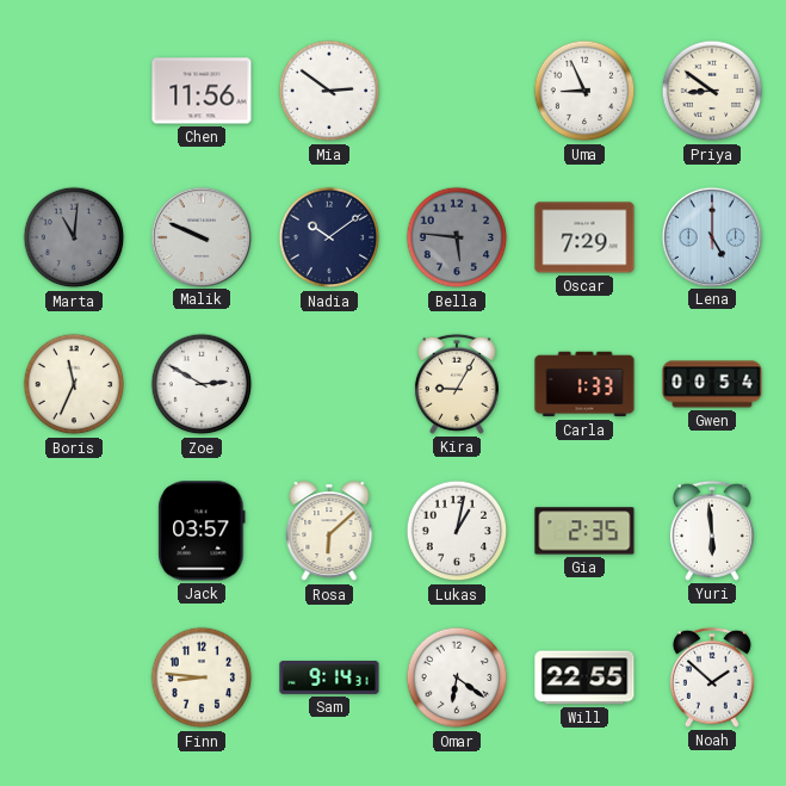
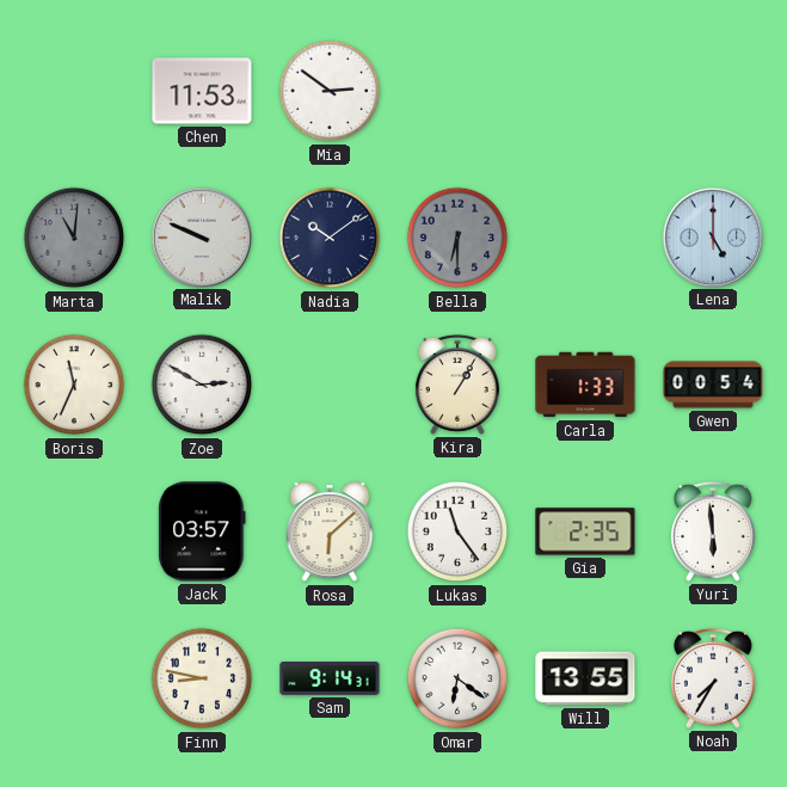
Chen: 11:56 -> 11:53 (202, 91)
Uma: 8:56 -> none (584, 91)
Priya: 8:51 -> none (712, 91)
Bella: 5:46 -> 6:30 (457, 238)
Oscar: 7:29 -> none (584, 237)
Kira: 9:05 -> 1:05 (457, 385)
Lukas: 1:02 -> 11:24 (457, 531)
Finn: 8:46 -> 8:47 (202, 678)
Will: 22:55 -> 13:55 (585, 678)
Noah: 1:52 -> 7:35 (713, 678)
